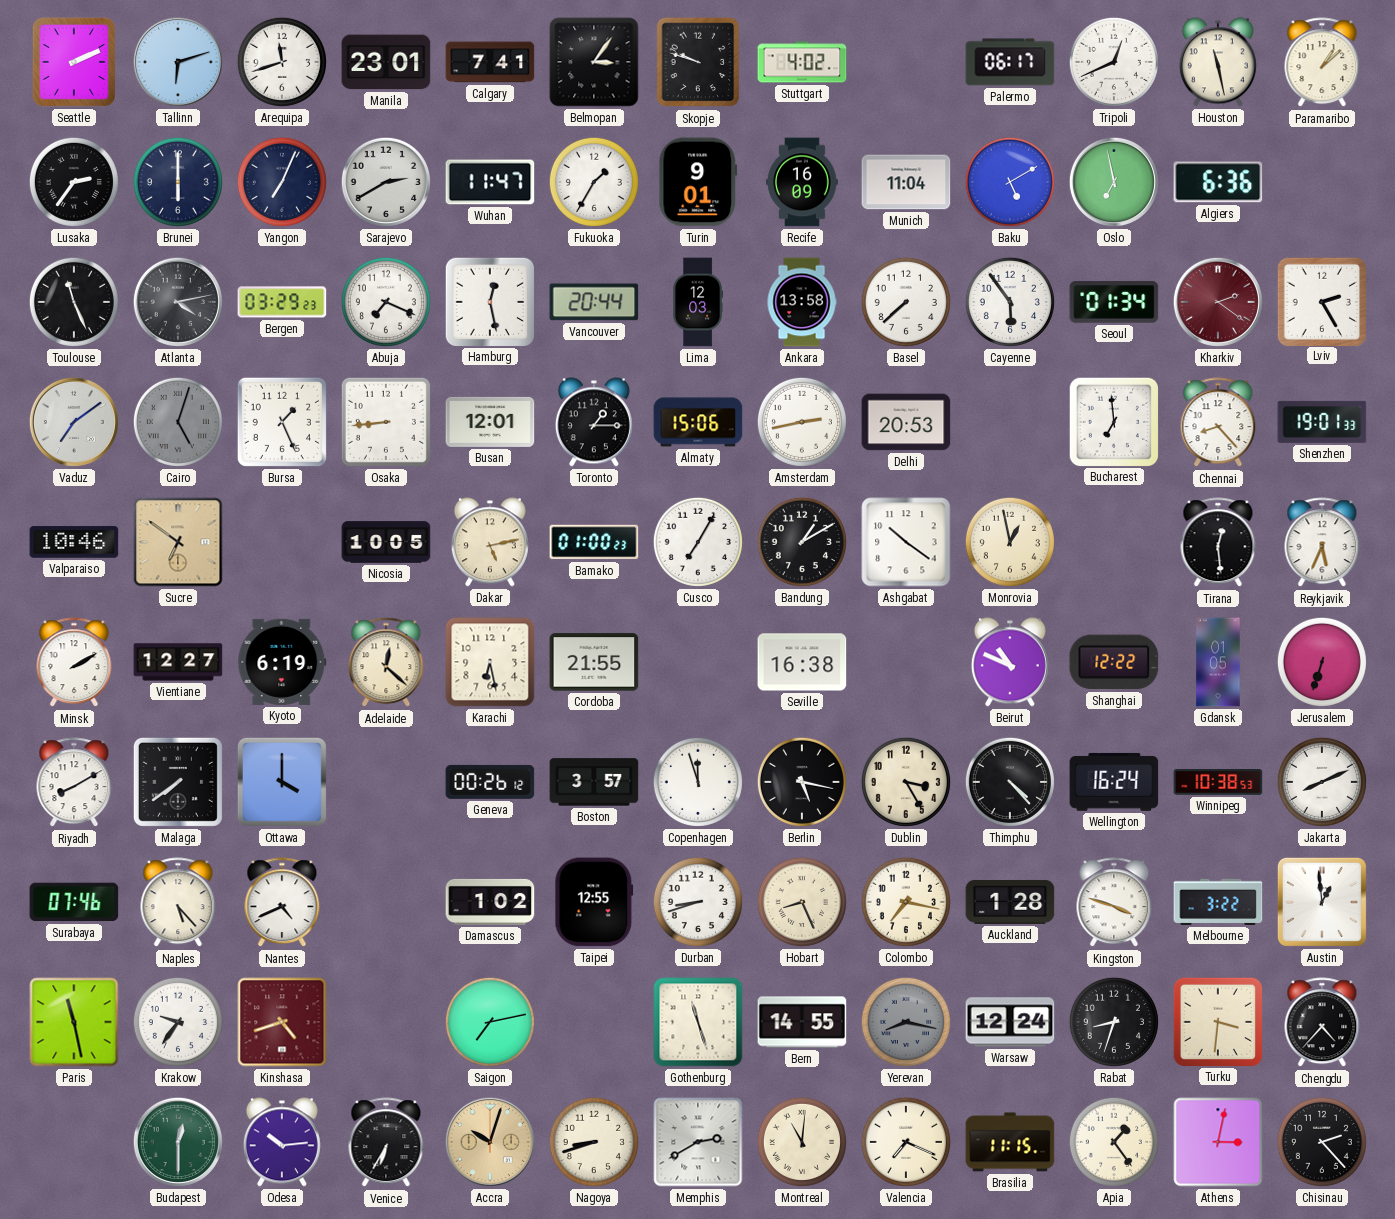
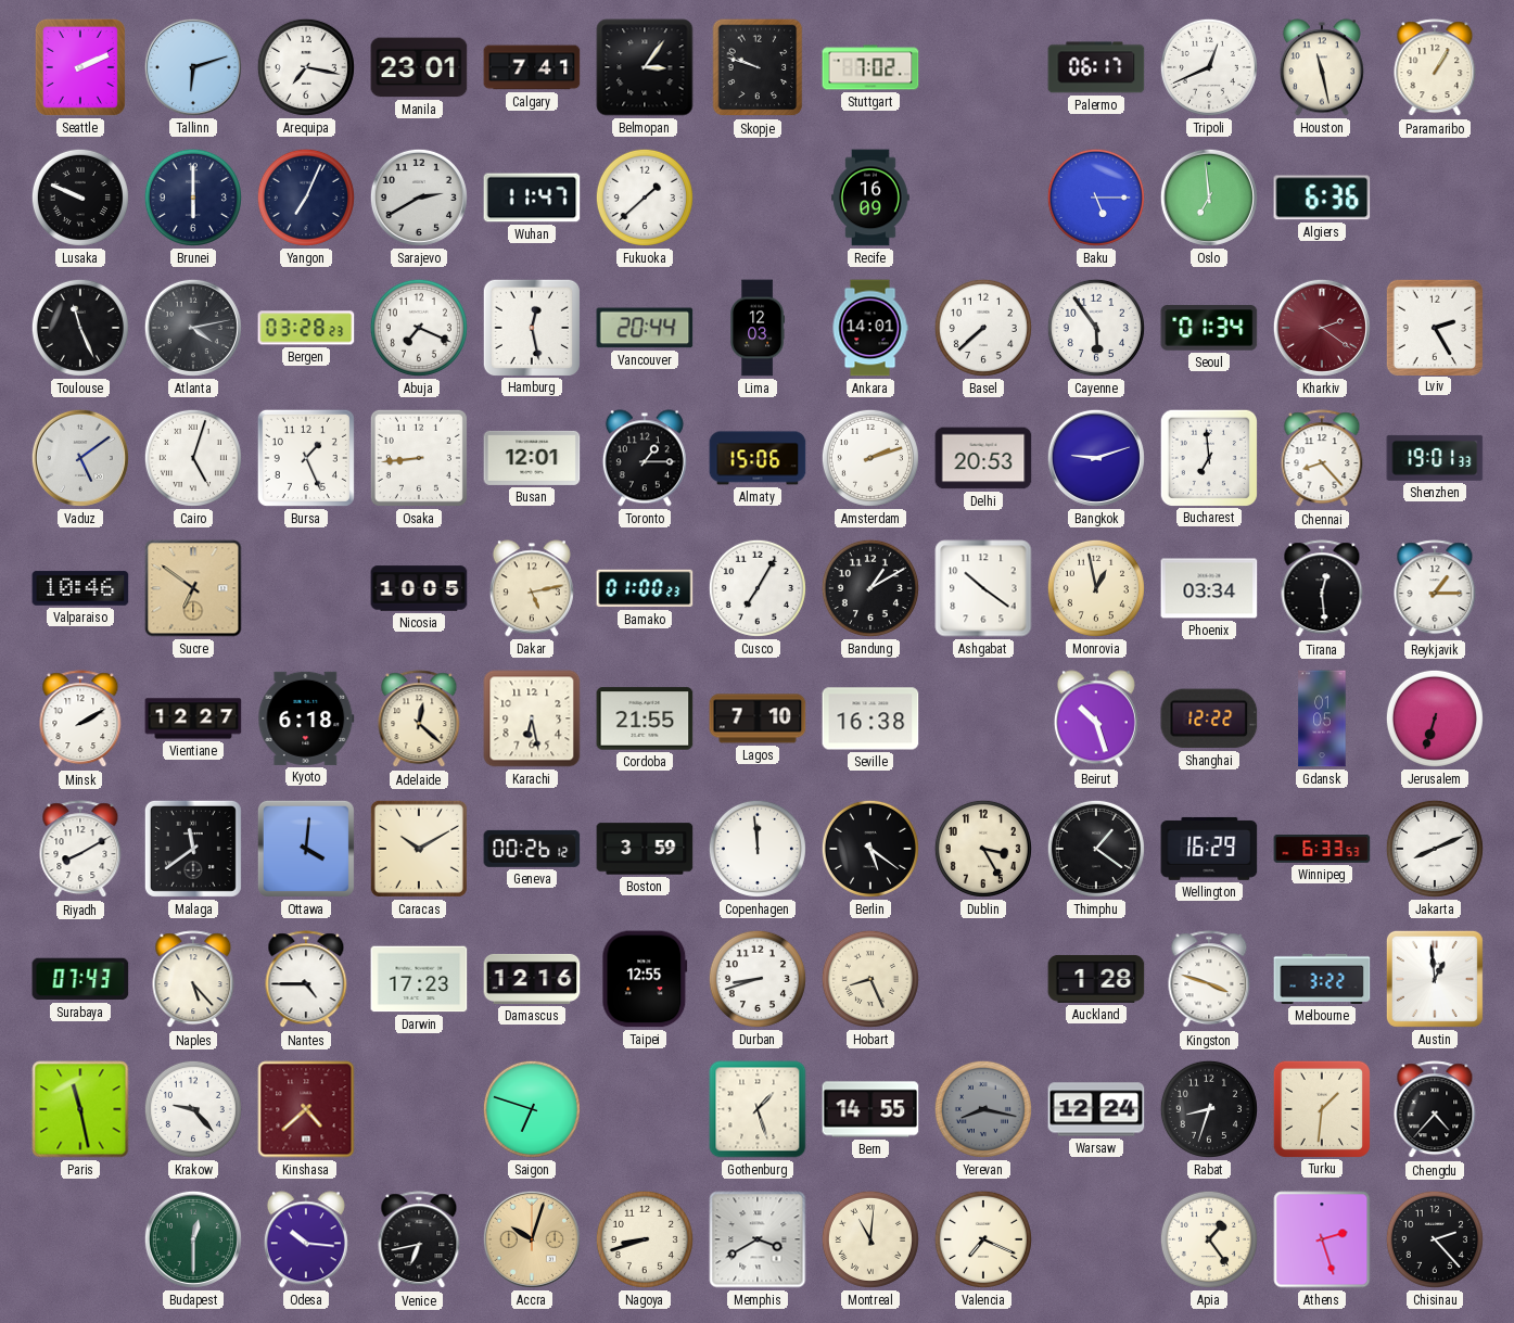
Arequipa: 11:42 -> 7:17 (306, 67)
Stuttgart: 4:02 -> 7:02 (870, 67)
Paramaribo: 1:08 -> 1:05 (1435, 68)
Lusaka: 2:36 -> 9:49 (80, 198)
Fukuoka: 1:35 -> 1:38 (645, 198)
Turin: 9:01 -> none (698, 182)
Munich: 11:04 -> none (906, 182)
Baku: 5:10 -> 5:15 (1096, 198)
Oslo: 6:58 -> 6:59 (1209, 198)
Bergen: 03:29 -> 03:28 (306, 328)
Ankara: 13:58 -> 14:01 (870, 328)
Vaduz: 7:09 -> 5:09 (80, 458)
Cairo dial: grey -> white (193, 458)
Amsterdam: 2:43 -> 2:12 (870, 458)
Bangkok: none -> 9:12 (1096, 458)
Phoenix: none -> 03:34 (1209, 588)
Reykjavik: 5:34 -> 1:15 (1435, 589)
Kyoto: 6:19 -> 6:18 (306, 718)
Lagos: none -> 7:10 (758, 718)
Beirut: 10:49 -> 10:27 (1096, 718)
Malaga: 7:39 -> 11:39 (193, 849)
Ottawa: 4:00 -> 4:01 (306, 849)
Caracas: none -> 10:10 (419, 849)
Boston: 3:57 -> 3:59 (645, 849)
Copenhagen: 11:57 -> 11:59 (758, 849)
Berlin: 5:17 -> 5:21 (870, 849)
Thimphu: 4:23 -> 1:21 (1096, 849)
Wellington: 16:24 -> 16:29 (1209, 849)
Winnipeg: 10:38 -> 6:33 (1322, 850)
Surabaya: 07:46 -> 07:43 (80, 979)
Nantes: 4:41 -> 4:45 (306, 980)
Darwin: none -> 17:23 (419, 979)
Damascus: 1:02 -> 12:16 (532, 979)
Colombo: 7:17 -> none (906, 902)
Krakow: 9:36 -> 9:23 (193, 1109)
Kinshasa: 4:42 -> 4:38 (306, 1109)
Saigon: 7:13 -> 6:48 (532, 1109)
Gothenburg: 11:27 -> 1:27 (758, 1109)
Turku: 3:31 -> 1:31 (1321, 1108)
Odesa: 10:14 -> 10:16 (306, 1239)
Venice: 6:35 -> 6:43 (419, 1241)
Memphis: 2:40 -> 3:40 (758, 1239)
Brasilia: 11:15 -> none (1010, 1142)
Athens: 3:02 -> 2:27 (1322, 1239)
